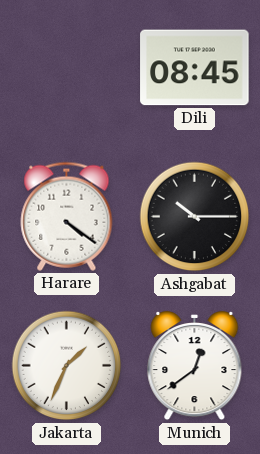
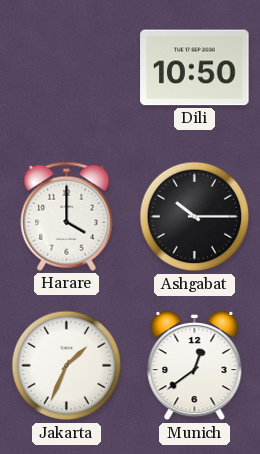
Dili: 08:45 -> 10:50 (195, 68)
Harare: 4:21 -> 4:00 (67, 216)
